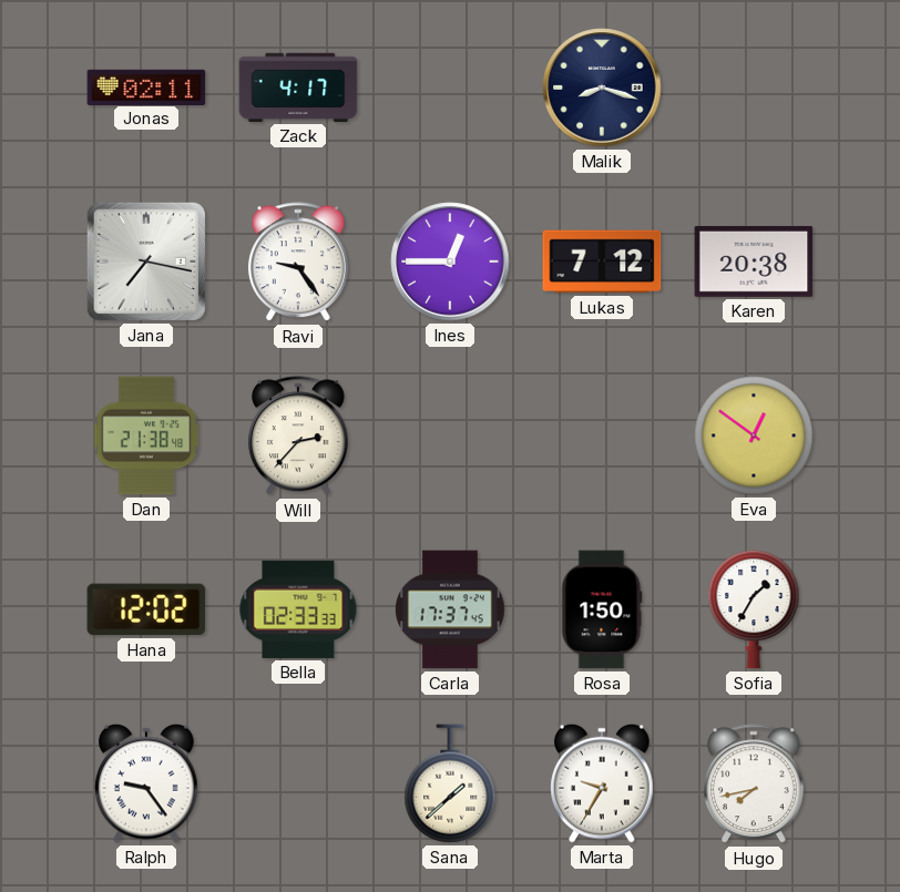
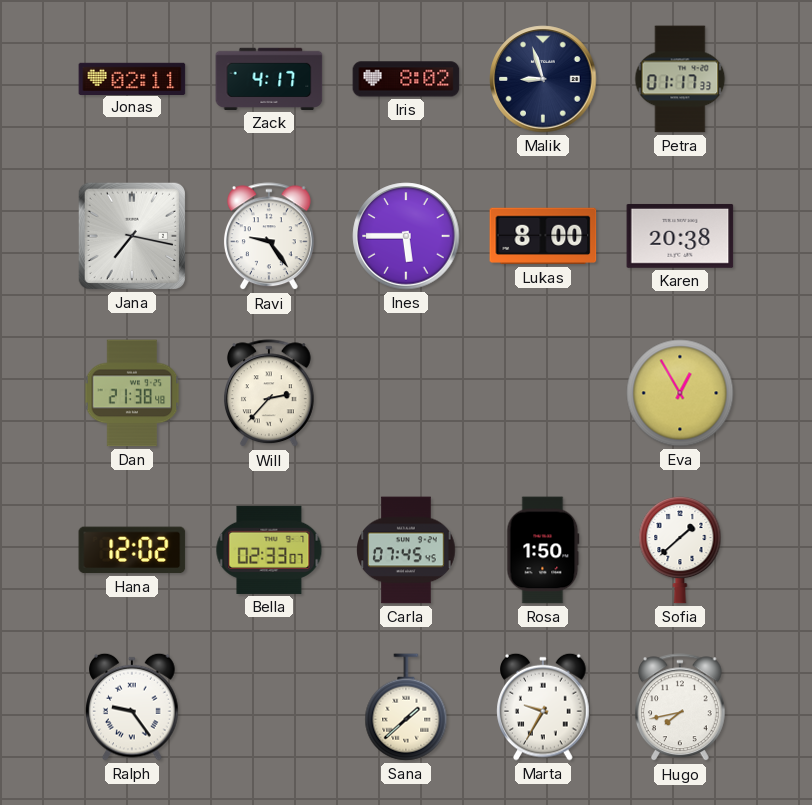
Iris: none -> 8:02 (406, 79)
Malik: 8:18 -> 8:57 (543, 79)
Petra: none -> 01:17 (680, 79)
Ines: 12:45 -> 5:45 (406, 236)
Lukas: 7:12 -> 8:00 (543, 236)
Eva: 12:51 -> 12:55 (680, 393)
Bella: 02:33:33 -> 02:33:07 (269, 550)
Carla: 17:37 -> 07:45 (406, 550)
Sofia: 1:35 -> 1:38 (680, 551)
